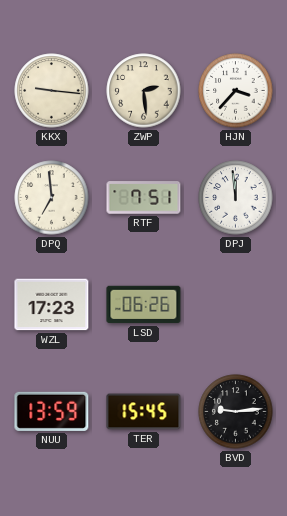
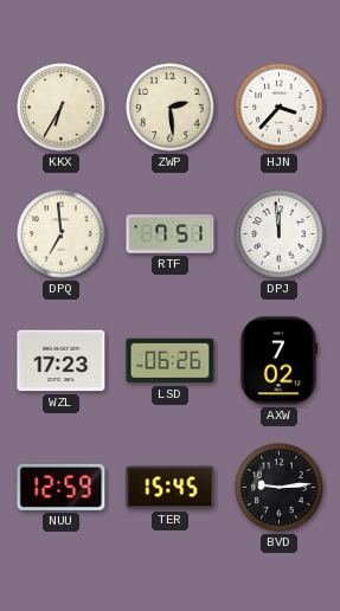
KKX: 9:16 -> 6:35 (62, 108)
AXW: none -> 7:02 (278, 361)
NUU: 13:59 -> 12:59 (62, 487)
